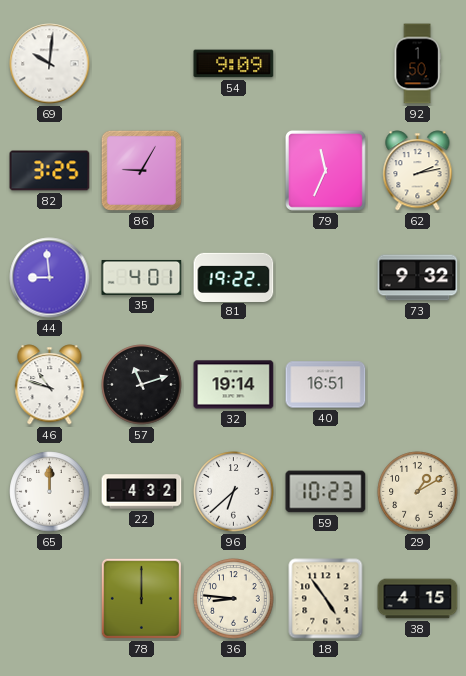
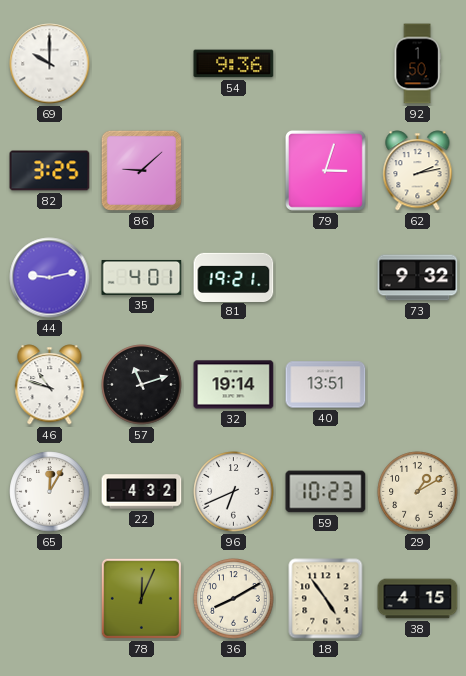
69: 10:01 -> 10:00 (50, 64)
54: 9:09 -> 9:36 (234, 64)
86: 9:05 -> 9:08 (141, 170)
79: 11:34 -> 3:03 (325, 170)
44: 8:59 -> 9:13 (50, 278)
81: 19:22 -> 19:21 (234, 277)
40: 16:51 -> 13:51 (326, 385)
65: 12:00 -> 12:05 (50, 492)
96: 6:38 -> 6:41 (234, 492)
78: 12:00 -> 12:04 (141, 598)
36: 8:46 -> 8:10 (234, 599)
